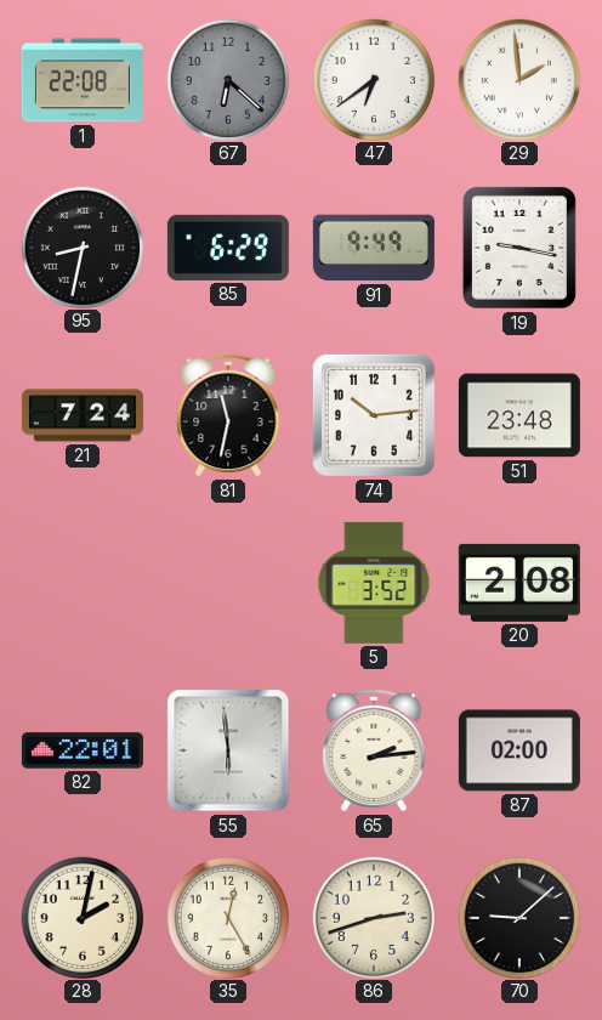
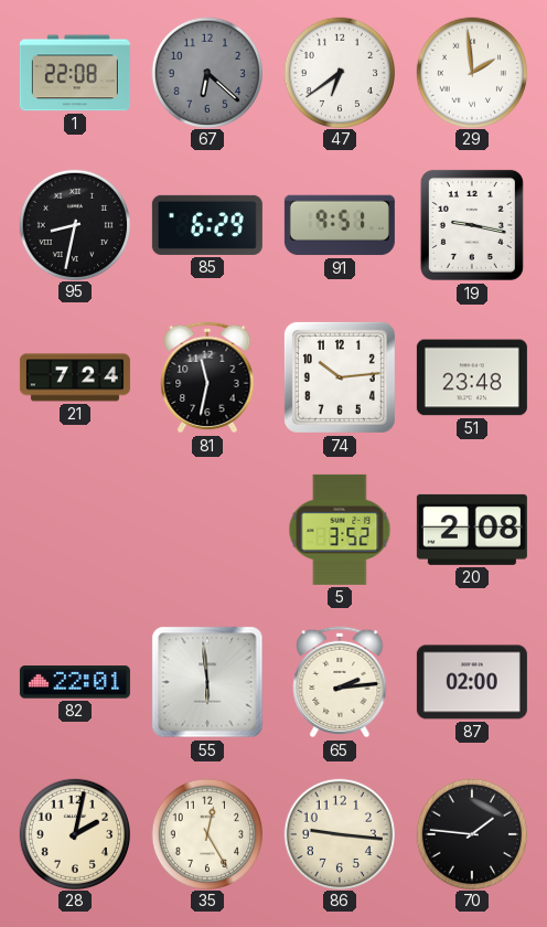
91: 9:49 -> 9:51 (340, 225)
86: 2:42 -> 9:16 (339, 833)
70: 9:08 -> 1:46 (471, 833)
